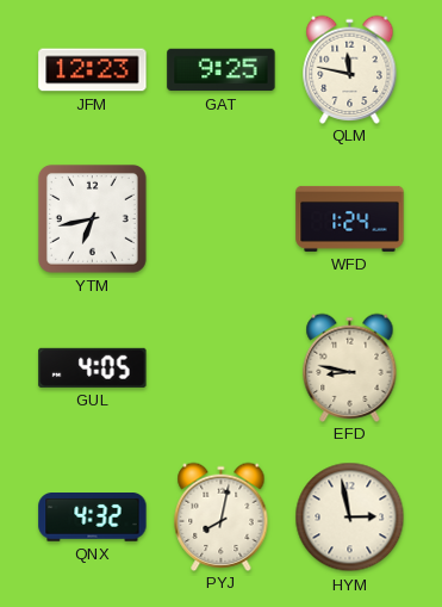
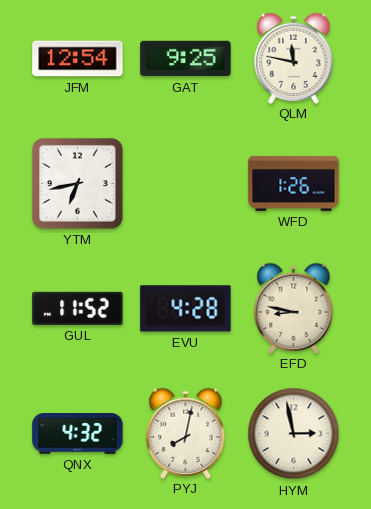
JFM: 12:23 -> 12:54 (78, 59)
WFD: 1:24 -> 1:26 (294, 183)
GUL: 4:05 -> 11:52 (78, 308)
EVU: none -> 4:28 (186, 309)
